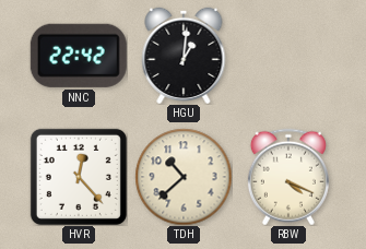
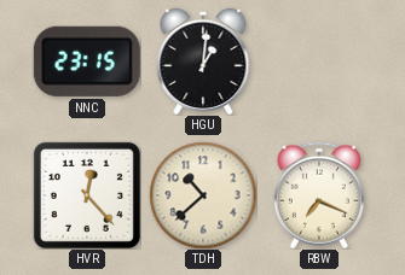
NNC: 22:42 -> 23:15 (87, 62)
RBW: 4:19 -> 7:19 (319, 195)
